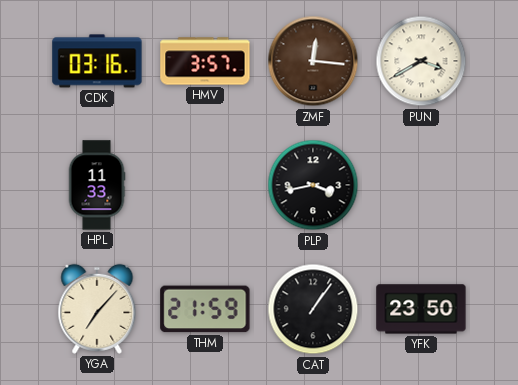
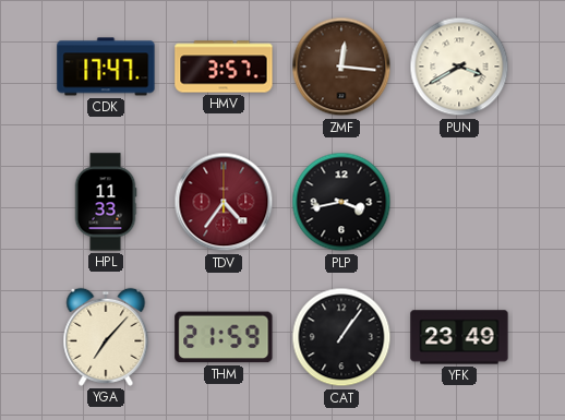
CDK: 03:16 -> 17:47 (106, 67)
TDV: none -> 4:36 (224, 202)
YFK: 23:50 -> 23:49 (459, 337)
